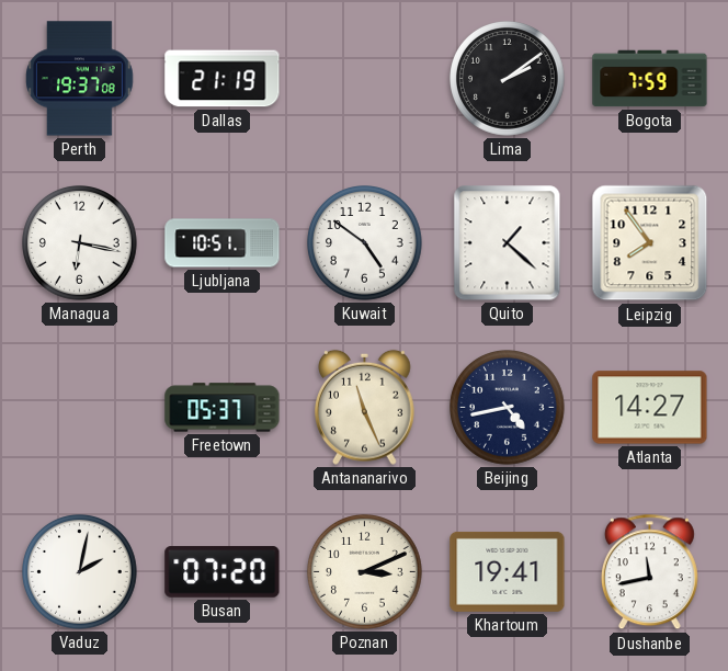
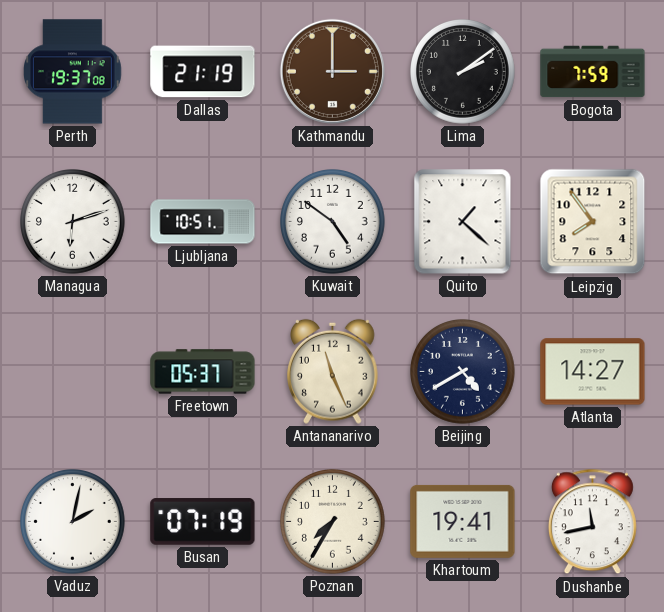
Kathmandu: none -> 3:00 (332, 71)
Managua: 6:17 -> 6:12 (73, 222)
Beijing: 4:43 -> 4:40 (463, 372)
Busan: 07:20 -> 07:19 (203, 522)
Poznan: 3:11 -> 7:35 (333, 522)
